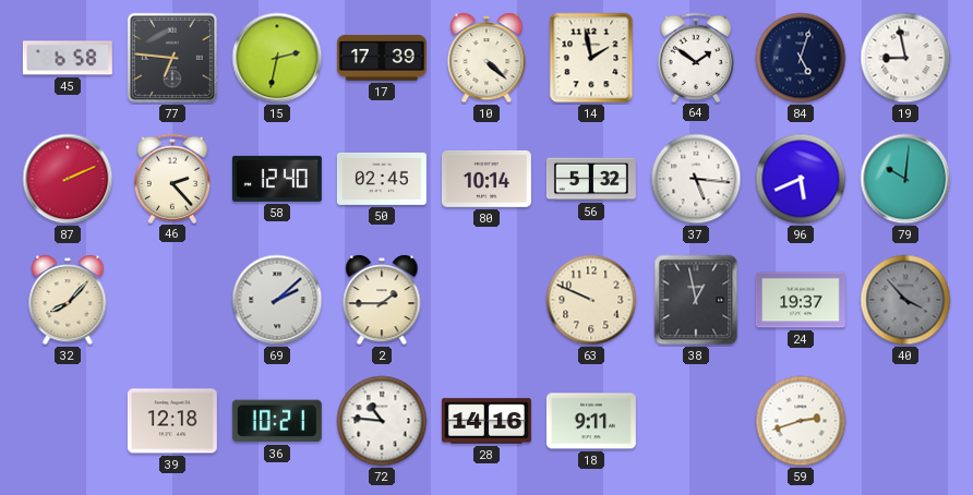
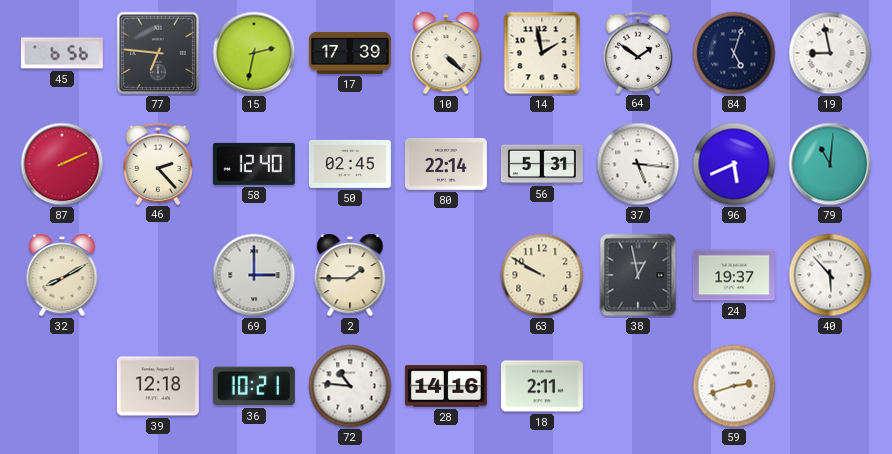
45: 6:58 -> 6:56 (62, 53)
80: 10:14 -> 22:14 (446, 165)
56: 5:32 -> 5:31 (542, 164)
79: 10:01 -> 11:01 (830, 164)
32: 8:07 -> 8:10 (62, 275)
69: 2:08 -> 3:00 (254, 275)
63: 9:49 -> 9:50 (542, 275)
40: 3:53 -> 5:53 (830, 275)
40 dial: grey -> white (830, 275)
18: 9:11 -> 2:11 (542, 386)
